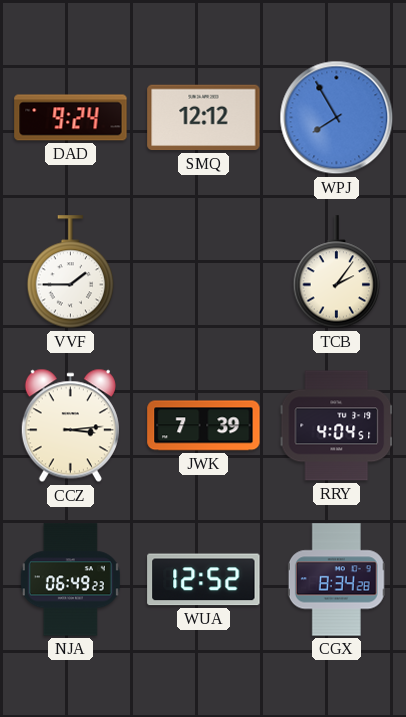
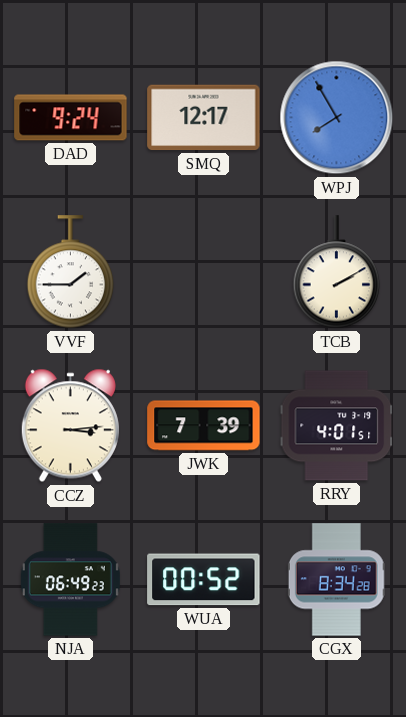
SMQ: 12:12 -> 12:17 (204, 118)
TCB: 2:06 -> 2:10 (337, 272)
RRY: 4:04 -> 4:01 (337, 426)
WUA: 12:52 -> 00:52 (204, 580)
